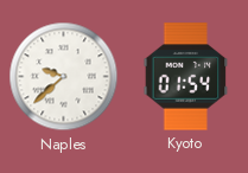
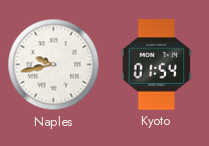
Naples: 9:38 -> 9:43 (54, 65)
